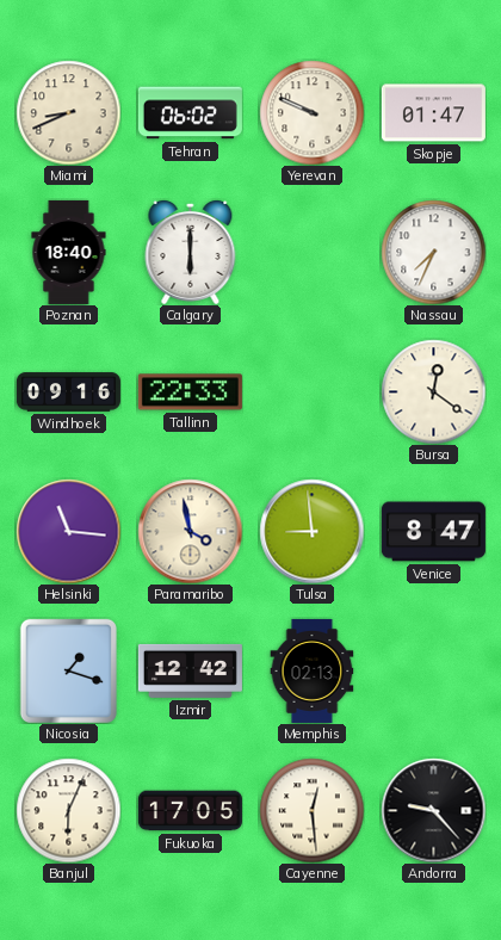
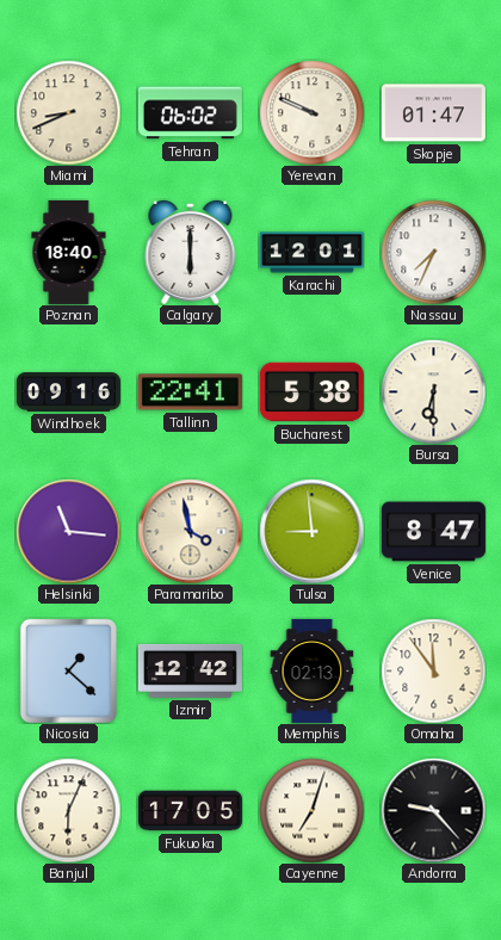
Karachi: none -> 12:01 (311, 253)
Tallinn: 22:33 -> 22:41 (190, 392)
Bucharest: none -> 5:38 (311, 392)
Bursa: 12:21 -> 6:30 (433, 391)
Nicosia: 1:18 -> 1:22 (68, 670)
Omaha: none -> 11:54 (433, 670)
Cayenne: 12:29 -> 7:03 (311, 810)
